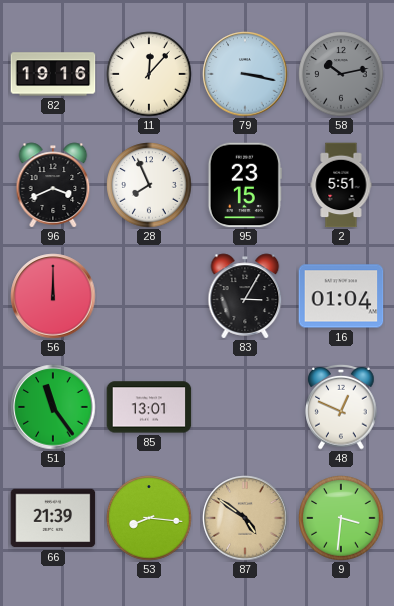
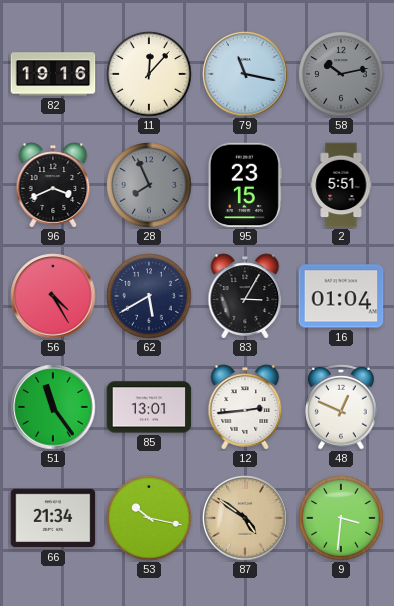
79: 3:17 -> 11:17 (245, 74)
28 dial: white -> grey (149, 185)
56: 12:00 -> 4:25 (53, 296)
62: none -> 5:40 (149, 296)
12: none -> 2:44 (245, 407)
66: 21:39 -> 21:34 (53, 518)
53: 8:16 -> 10:17 (149, 518)
